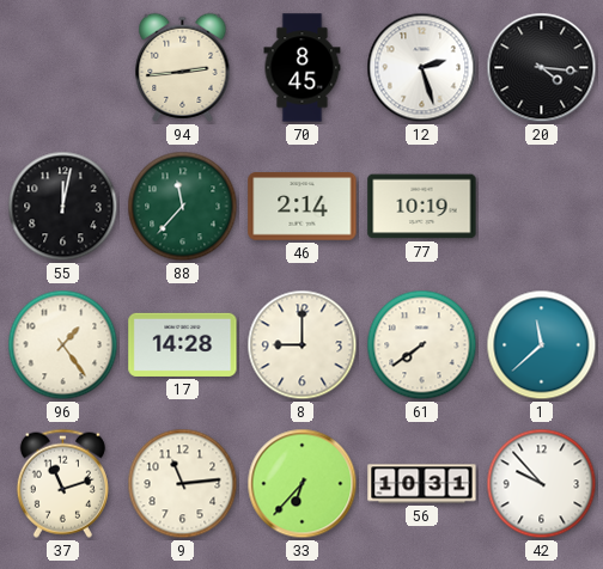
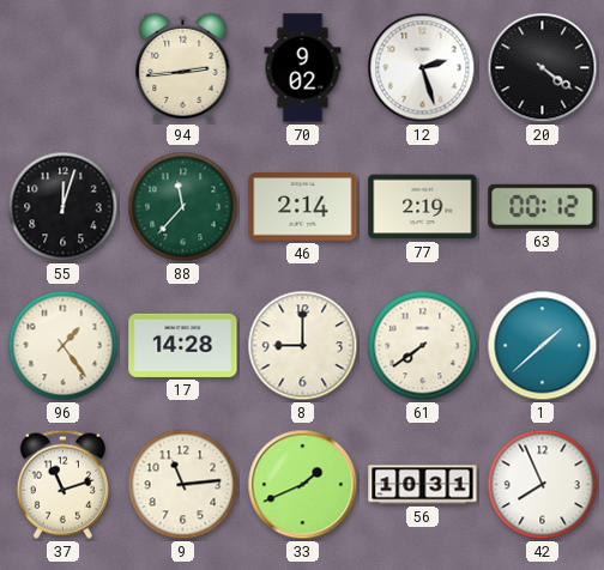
70: 8:45 -> 9:02 (303, 68)
20: 4:16 -> 4:21 (543, 68)
55: 12:02 -> 12:03 (64, 207)
77: 10:19 -> 2:19 (423, 207)
63: none -> 00:12 (543, 206)
1: 11:38 -> 1:38 (543, 346)
33: 6:37 -> 1:41 (303, 485)
42: 9:53 -> 7:56 (543, 485)
